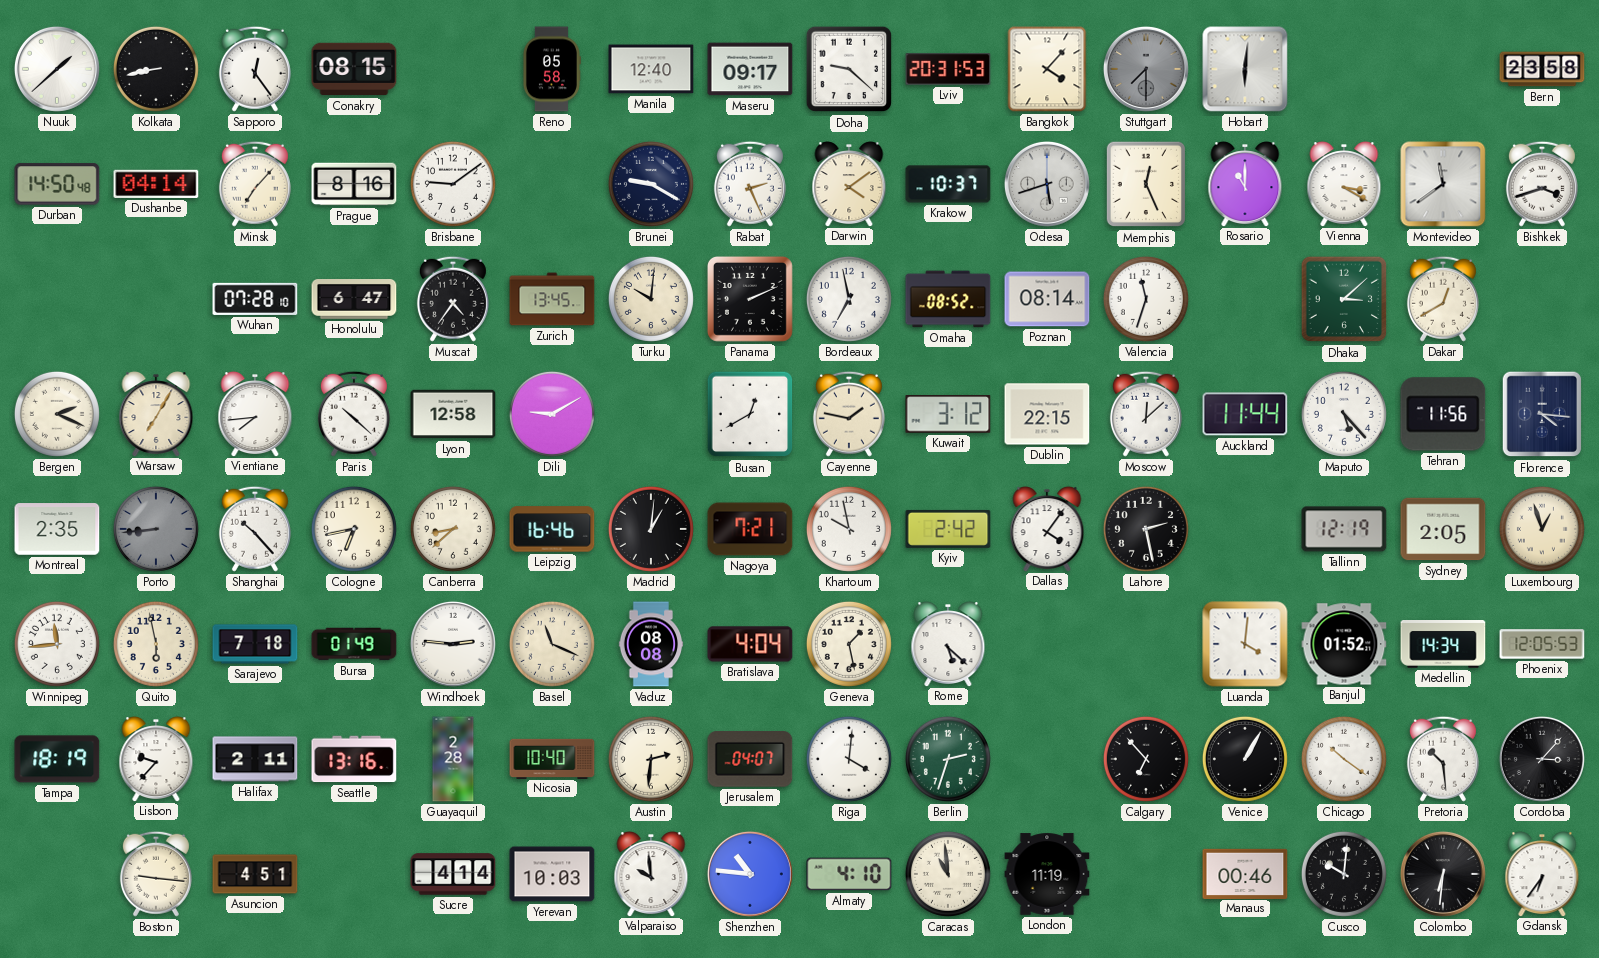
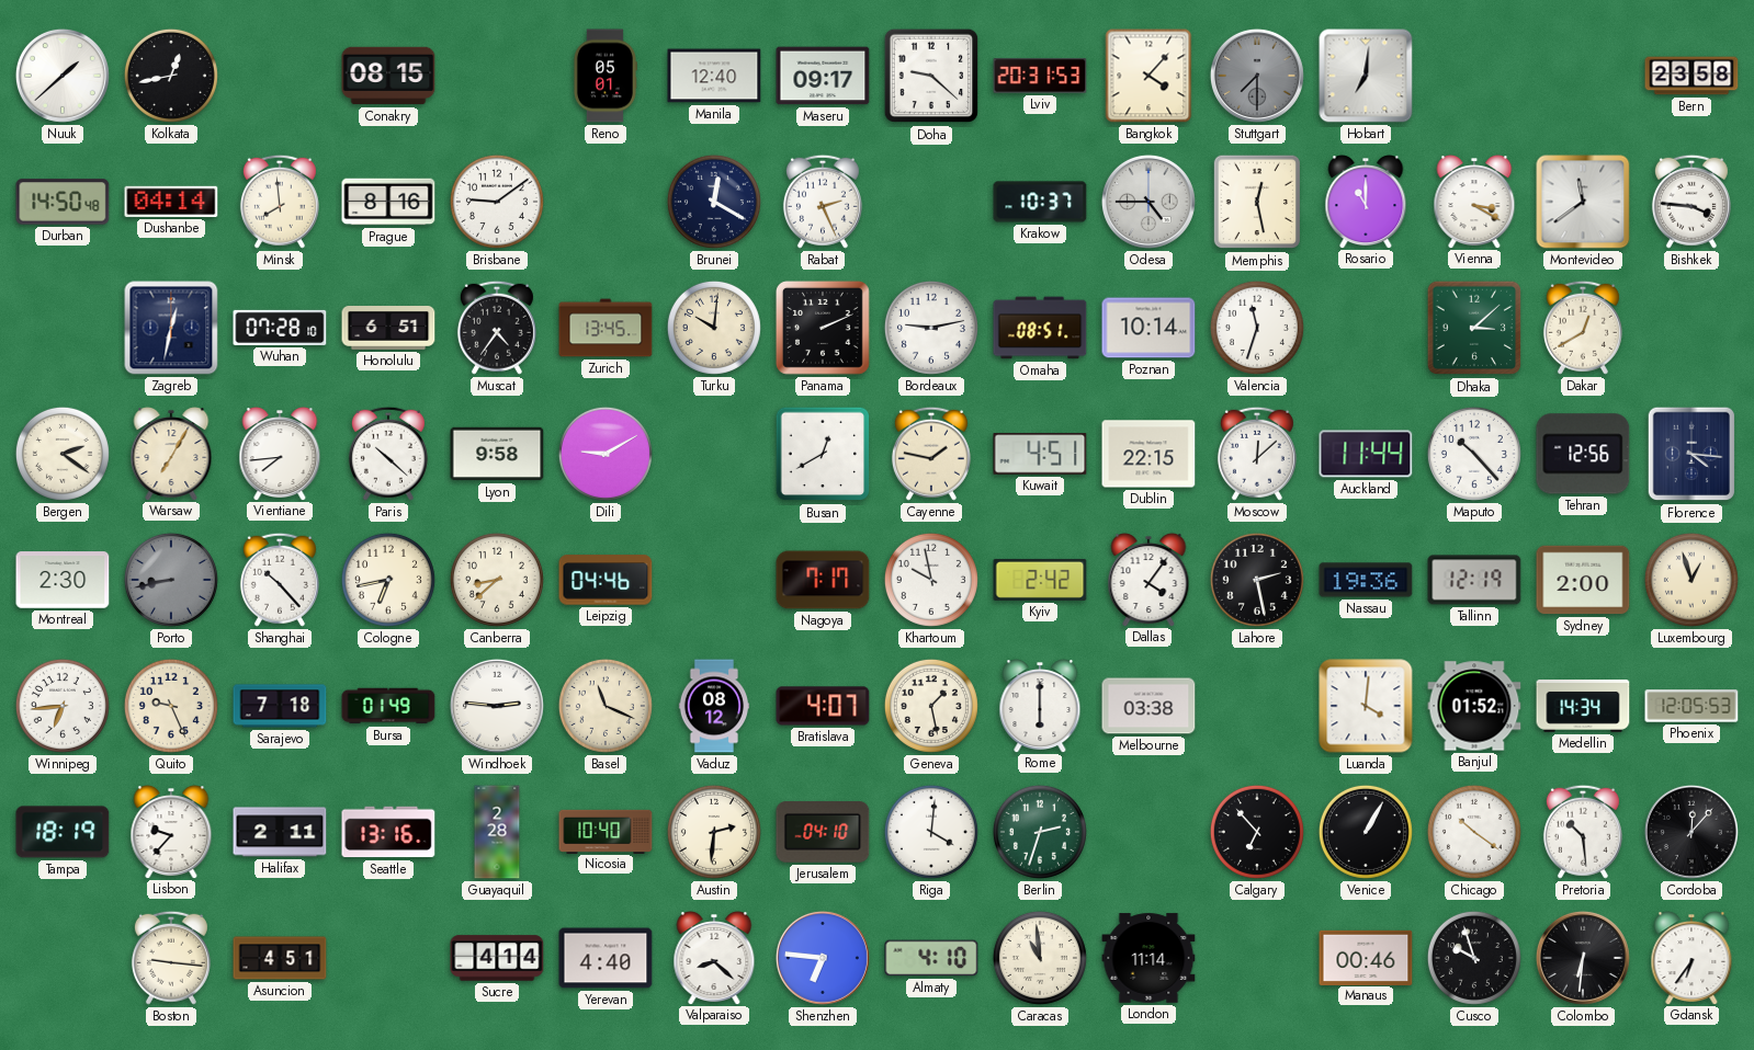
Kolkata: 8:43 -> 12:43 (171, 76)
Sapporo: 12:24 -> none (255, 69)
Reno: 05:58 -> 05:01 (604, 76)
Hobart: 6:01 -> 7:01 (1366, 76)
Minsk: 7:07 -> 7:59 (280, 202)
Brunei: 9:20 -> 12:20 (714, 202)
Darwin: 4:09 -> none (849, 184)
Odesa: 5:42 -> 4:45 (1148, 202)
Memphis: 12:26 -> 12:28 (1256, 202)
Bishkek: 3:42 -> 3:46 (1691, 202)
Zagreb: none -> 12:32 (171, 328)
Honolulu: 6:47 -> 6:51 (388, 329)
Bordeaux: 6:58 -> 9:13 (931, 328)
Omaha: 08:52 -> 08:51 (1040, 328)
Poznan: 08:14 -> 10:14 (1148, 328)
Bergen: 2:19 -> 2:21 (63, 454)
Lyon: 12:58 -> 9:58 (497, 454)
Kuwait: 3:12 -> 4:51 (1040, 454)
Maputo: 5:23 -> 10:23 (1474, 454)
Tehran: 11:56 -> 12:56 (1583, 454)
Montreal: 2:35 -> 2:30 (63, 580)
Porto: 8:44 -> 8:43 (171, 580)
Leipzig: 16:46 -> 04:46 (606, 580)
Madrid: 1:01 -> none (651, 529)
Nagoya: 7:21 -> 7:17 (823, 580)
Nassau: none -> 19:36 (1366, 580)
Sydney: 2:05 -> 2:00 (1583, 580)
Winnipeg: 11:44 -> 6:44 (63, 706)
Quito: 5:58 -> 9:26 (171, 706)
Vaduz: 08:08 -> 08:12 (714, 706)
Bratislava: 4:04 -> 4:07 (823, 706)
Rome: 5:22 -> 6:00 (1040, 706)
Melbourne: none -> 03:38 (1148, 706)
Jerusalem: 04:07 -> 04:10 (823, 832)
Cordoba: 3:07 -> 12:07 (1691, 832)
Yerevan: 10:03 -> 4:40 (606, 958)
Valparaiso: 9:59 -> 8:22 (714, 958)
Shenzhen: 10:46 -> 6:46 (823, 958)
London: 11:19 -> 11:14 (1148, 958)
Cusco: 10:01 -> 9:57 (1474, 958)
